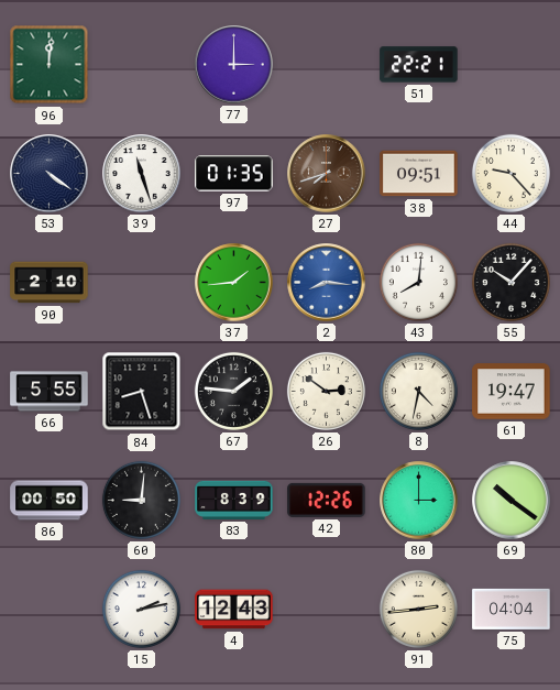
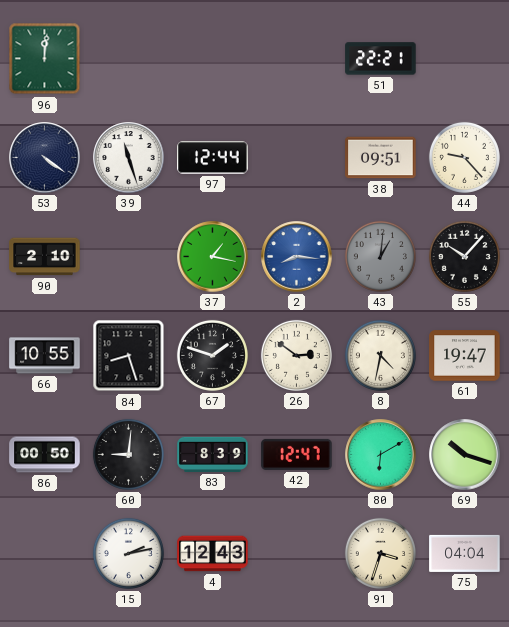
77: 3:00 -> none (234, 65)
97: 01:35 -> 12:44 (213, 158)
27: 7:42 -> none (327, 174)
37: 1:44 -> 1:17 (213, 257)
43: 8:01 -> 1:01 (380, 256)
43 dial: white -> grey (380, 256)
66: 5:55 -> 10:55 (45, 356)
67: 1:46 -> 1:48 (212, 355)
42: 12:26 -> 12:47 (297, 454)
80: 3:00 -> 6:10 (381, 455)
69: 10:21 -> 10:18 (465, 455)
91: 2:44 -> 3:33 (380, 553)
